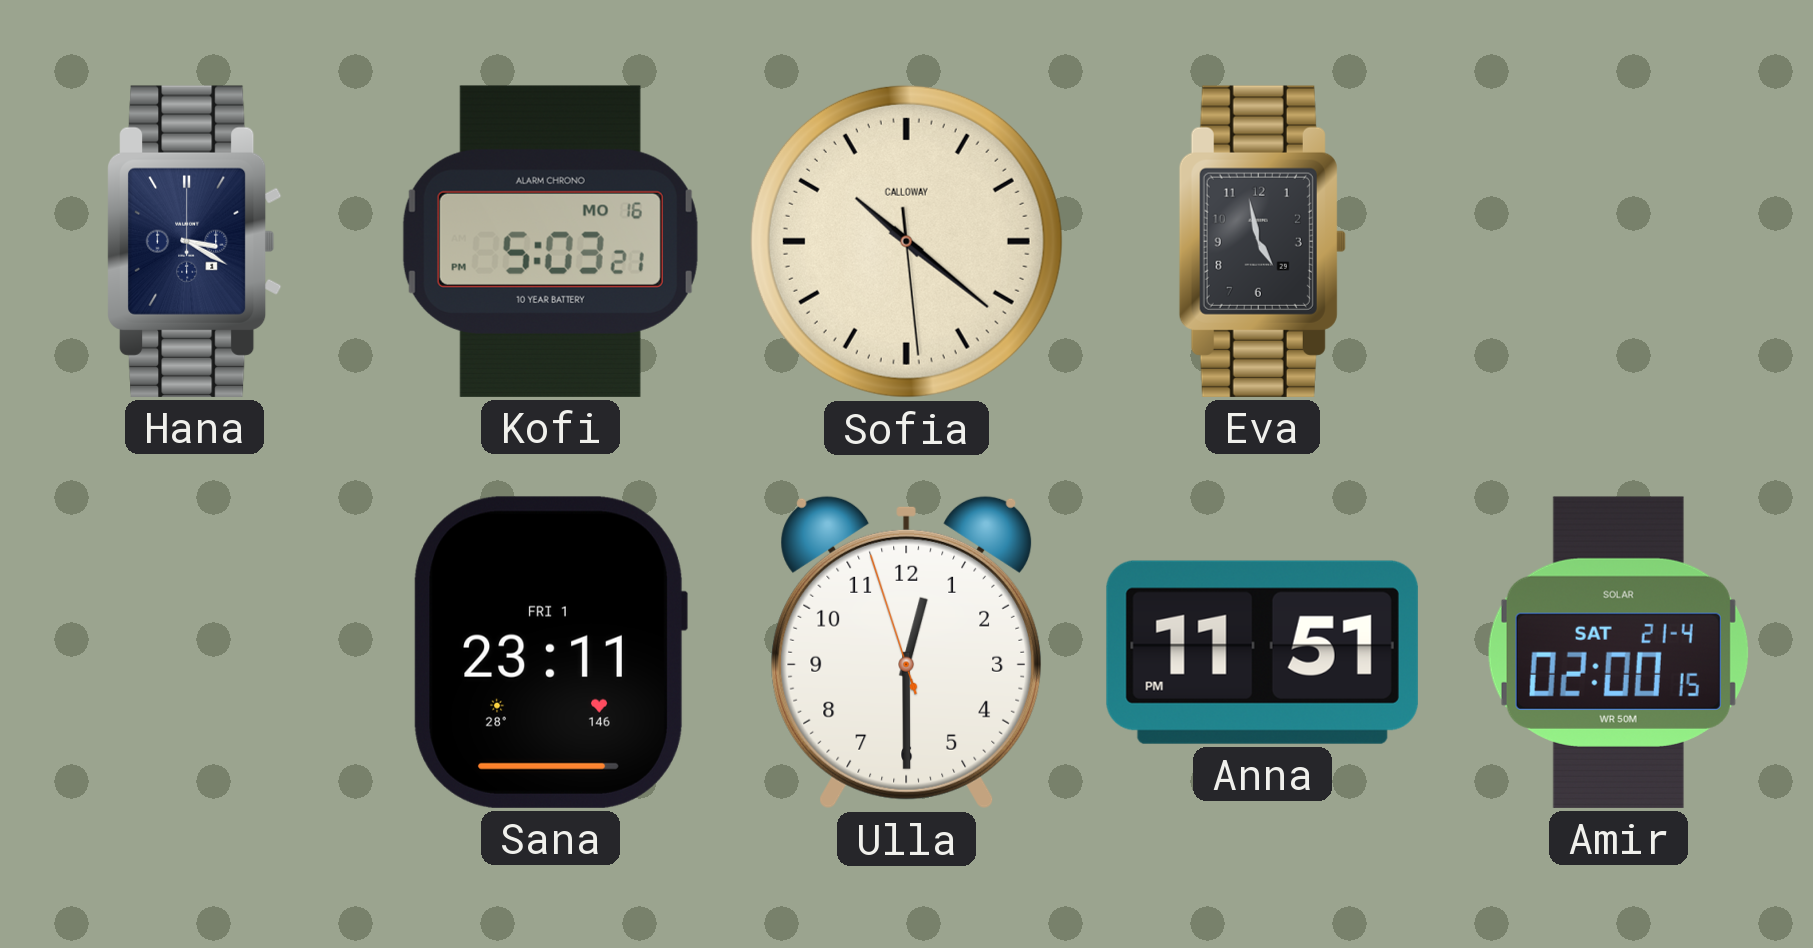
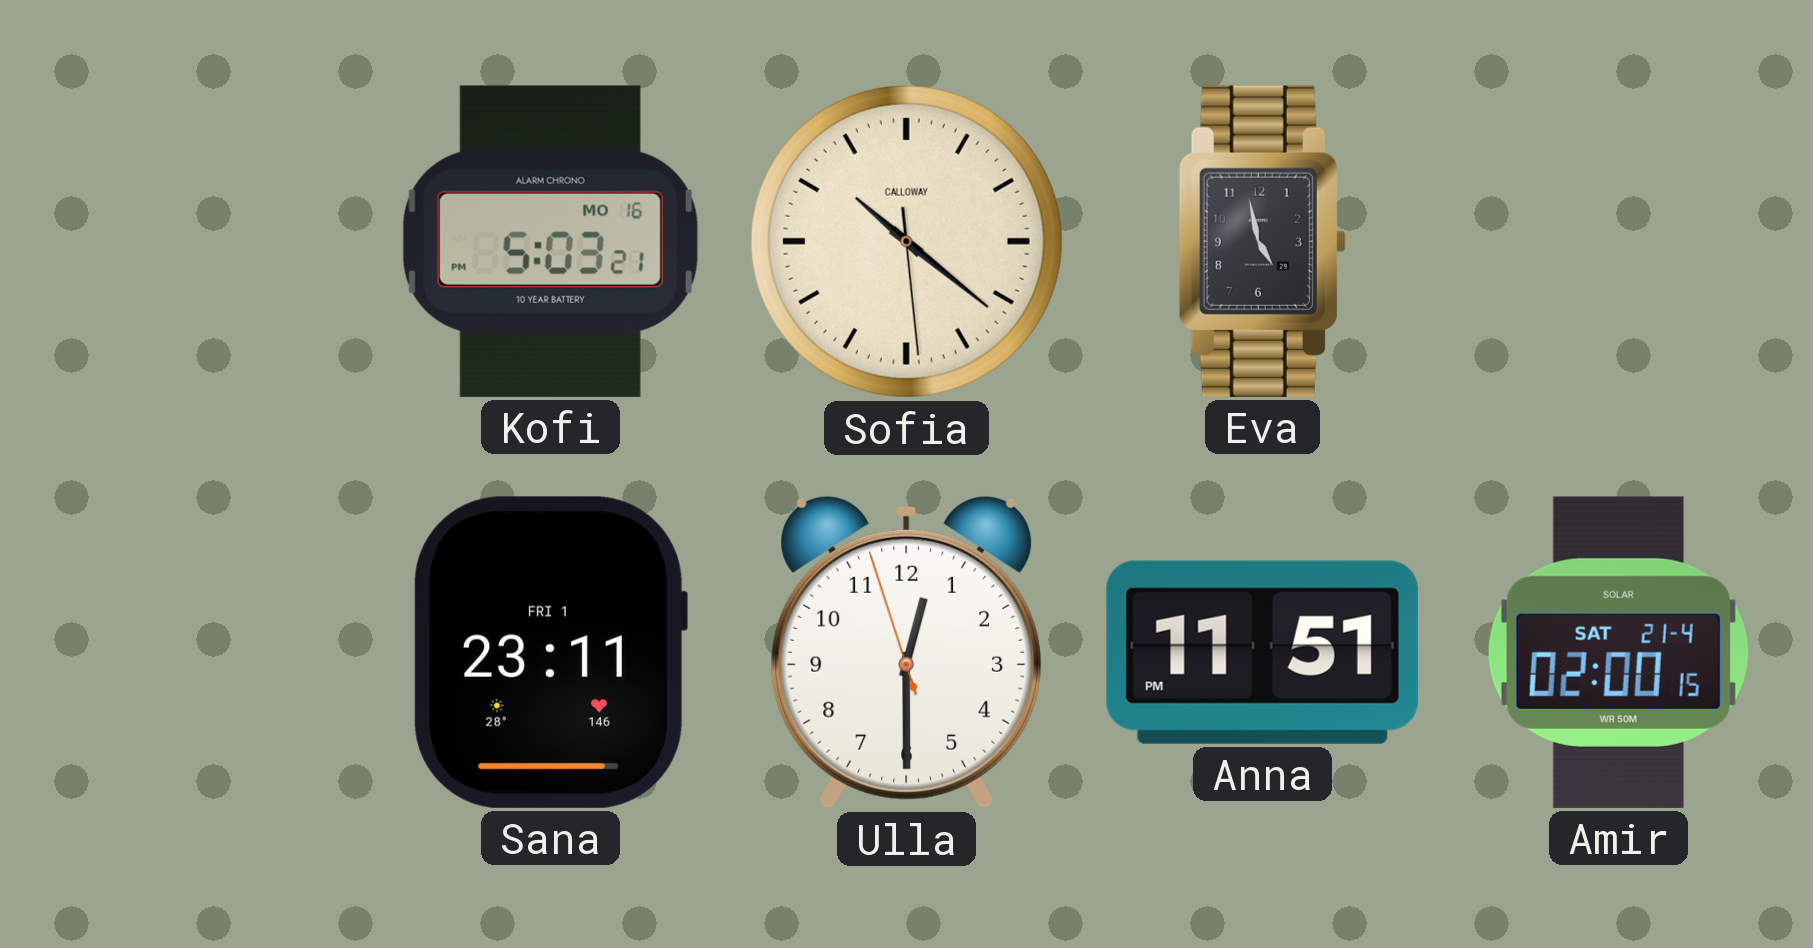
Hana: 3:20 -> none (194, 241)
